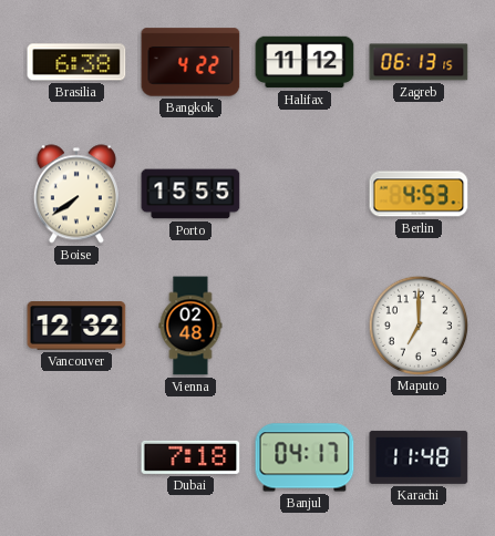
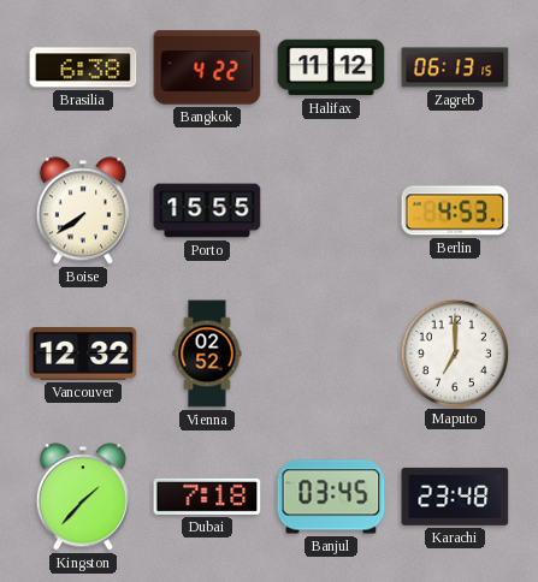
Vienna: 02:48 -> 02:52 (207, 354)
Kingston: none -> 1:37 (83, 497)
Banjul: 04:17 -> 03:45 (331, 497)
Karachi: 11:48 -> 23:48 (455, 497)
